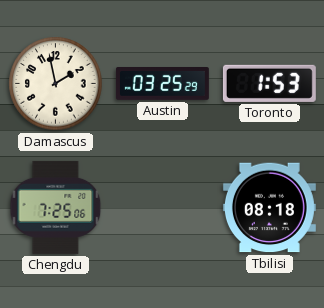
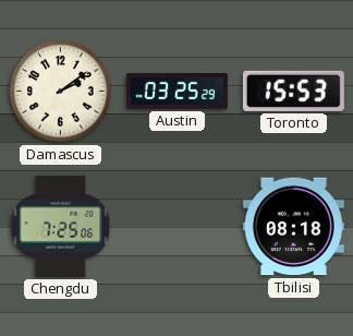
Damascus: 1:58 -> 2:09 (61, 92)
Toronto: 1:53 -> 15:53 (293, 91)
